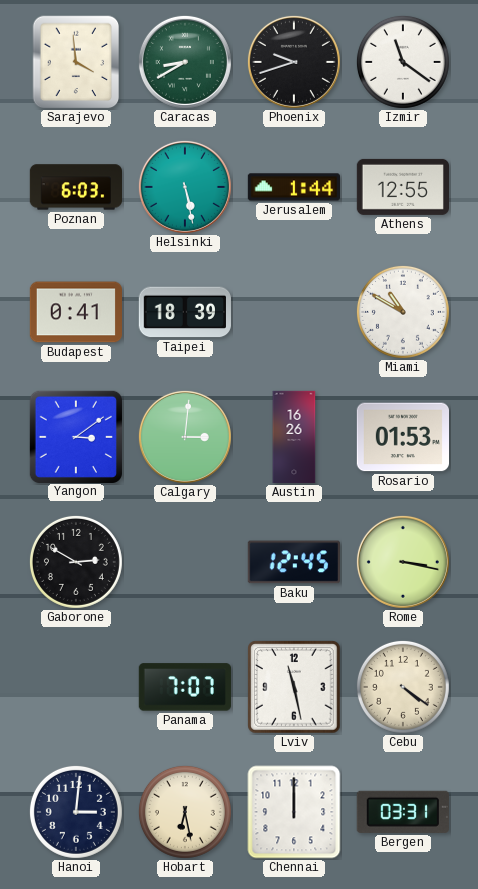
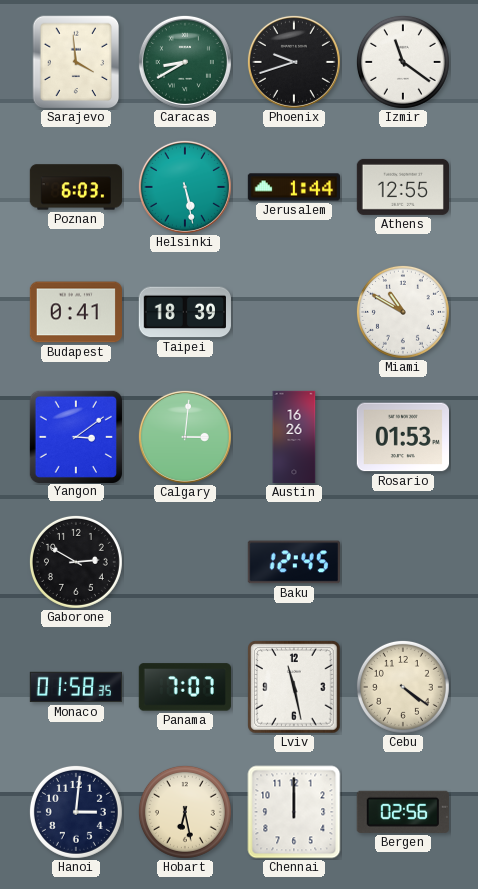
Rome: 3:17 -> none (403, 562)
Monaco: none -> 01:58 (75, 687)
Bergen: 03:31 -> 02:56 (403, 812)
